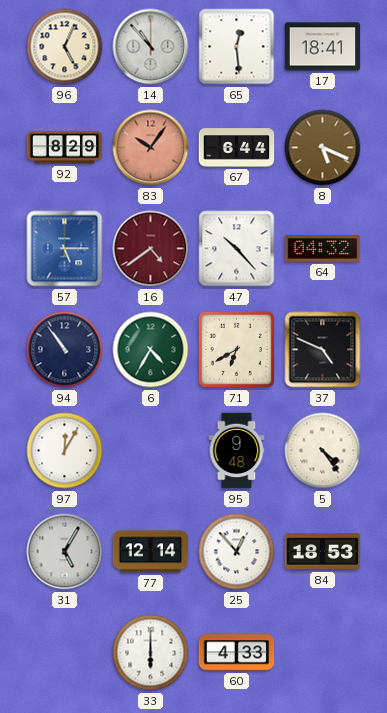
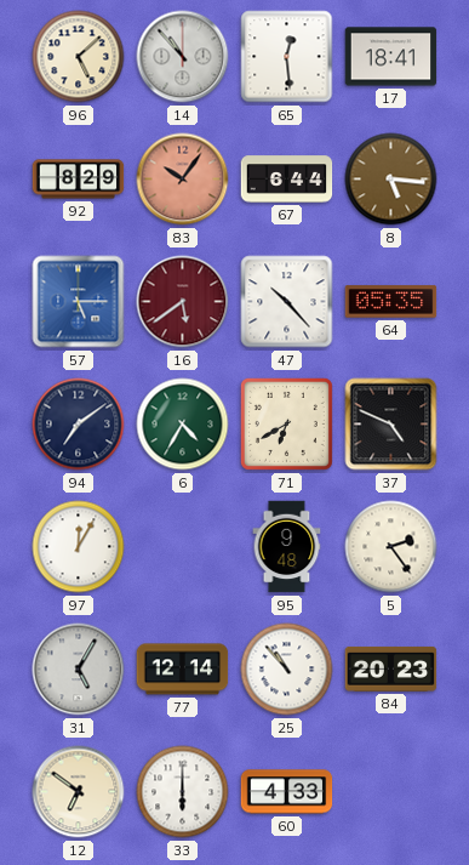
96: 5:04 -> 5:08 (79, 57)
8: 5:19 -> 5:16 (391, 180)
16: 4:39 -> 5:39 (183, 302)
64: 04:32 -> 05:35 (391, 302)
94: 10:54 -> 7:09 (79, 425)
5: 4:24 -> 2:24 (391, 547)
25: 12:53 -> 10:53 (287, 670)
84: 18:53 -> 20:23 (391, 668)
12: none -> 6:51 (79, 792)
